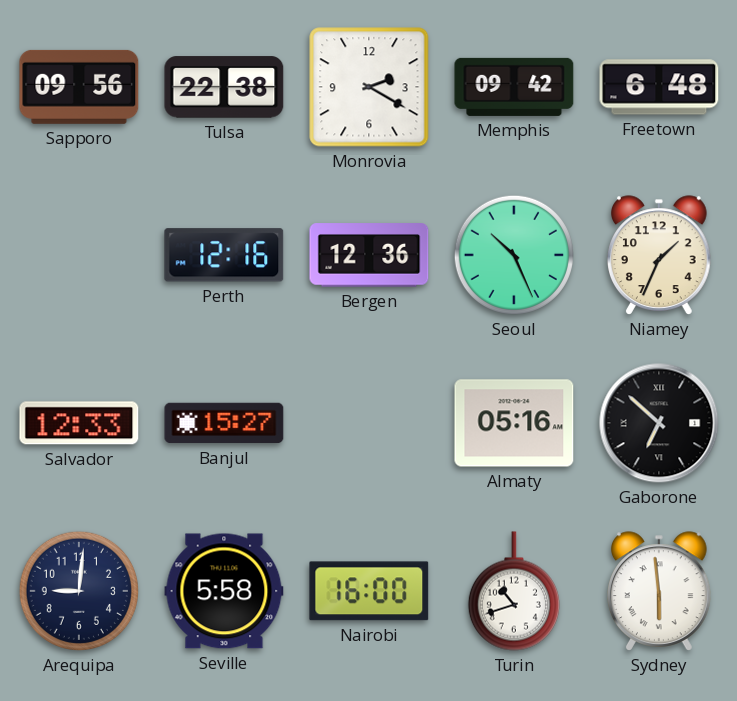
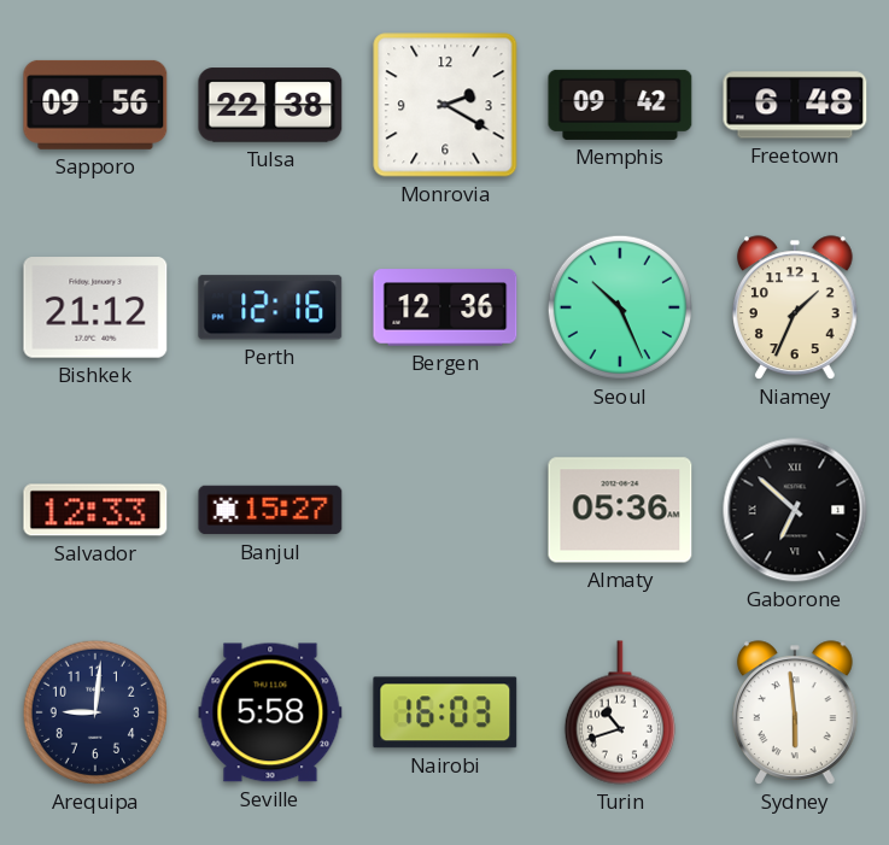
Bishkek: none -> 21:12 (95, 307)
Almaty: 05:16 -> 05:36 (620, 510)
Nairobi: 16:00 -> 16:03 (445, 712)
